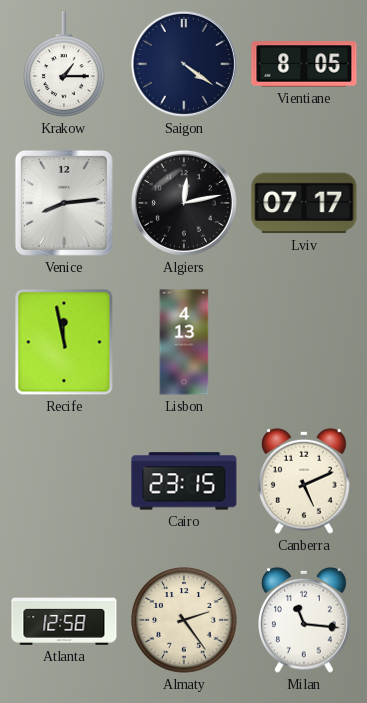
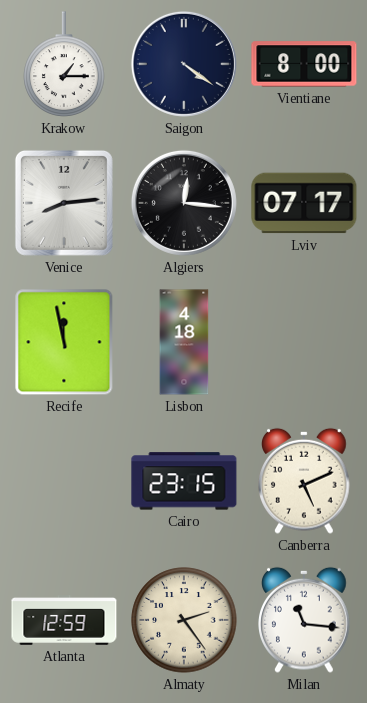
Vientiane: 8:05 -> 8:00 (304, 64)
Algiers: 12:13 -> 12:16 (184, 203)
Lisbon: 4:13 -> 4:18 (184, 342)
Atlanta: 12:58 -> 12:59 (64, 621)
